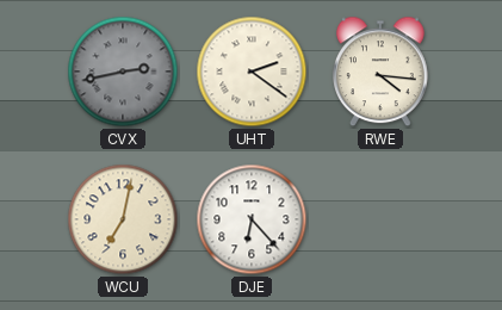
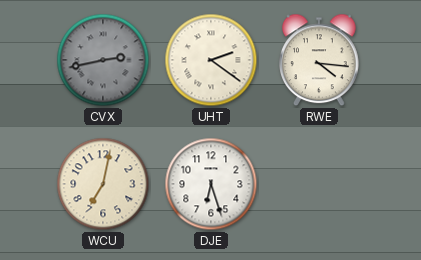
DJE: 6:23 -> 6:27 (211, 184)
